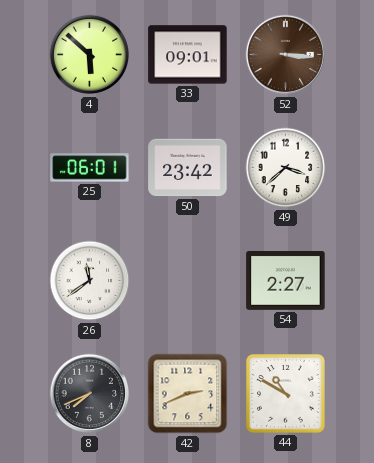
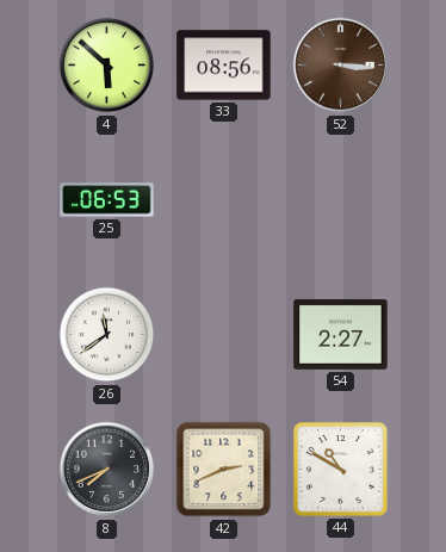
33: 09:01 -> 08:56 (224, 66)
25: 06:01 -> 06:53 (107, 200)
50: 23:42 -> none (188, 168)
49: 3:38 -> none (286, 168)
